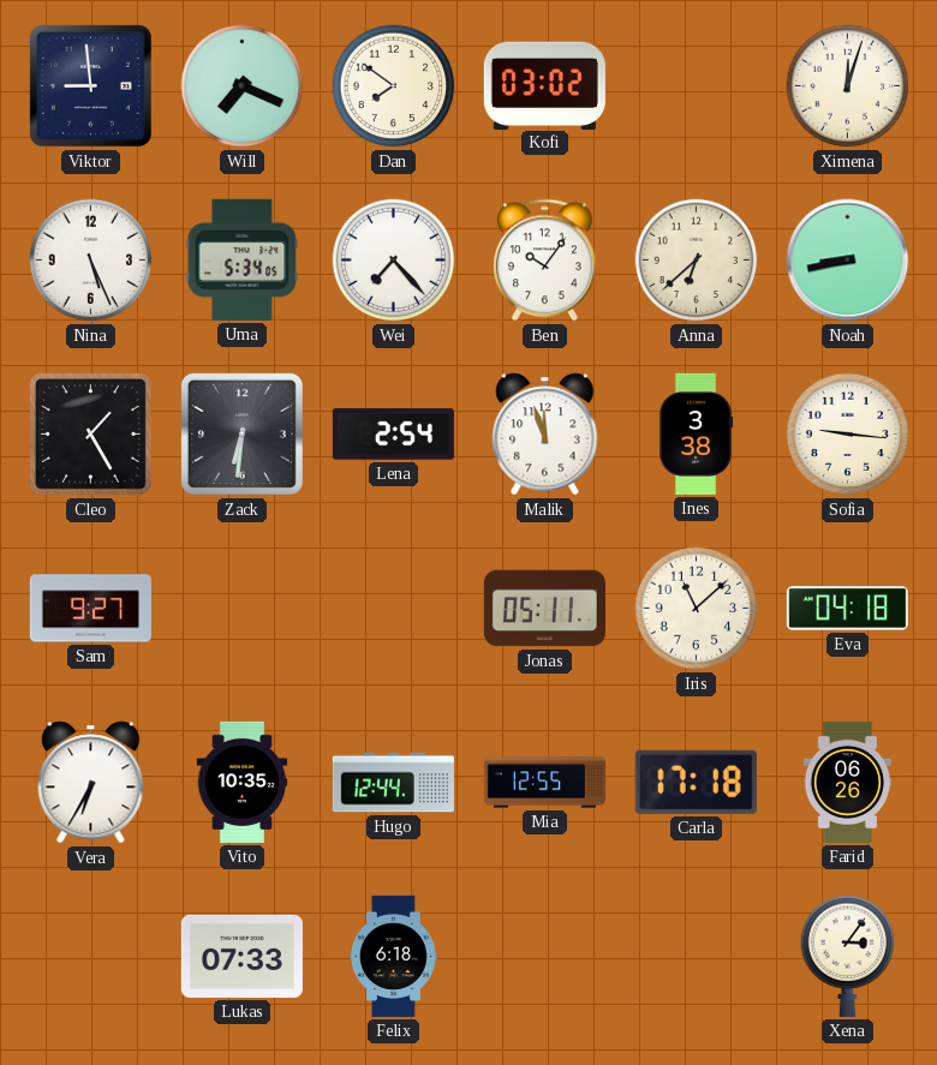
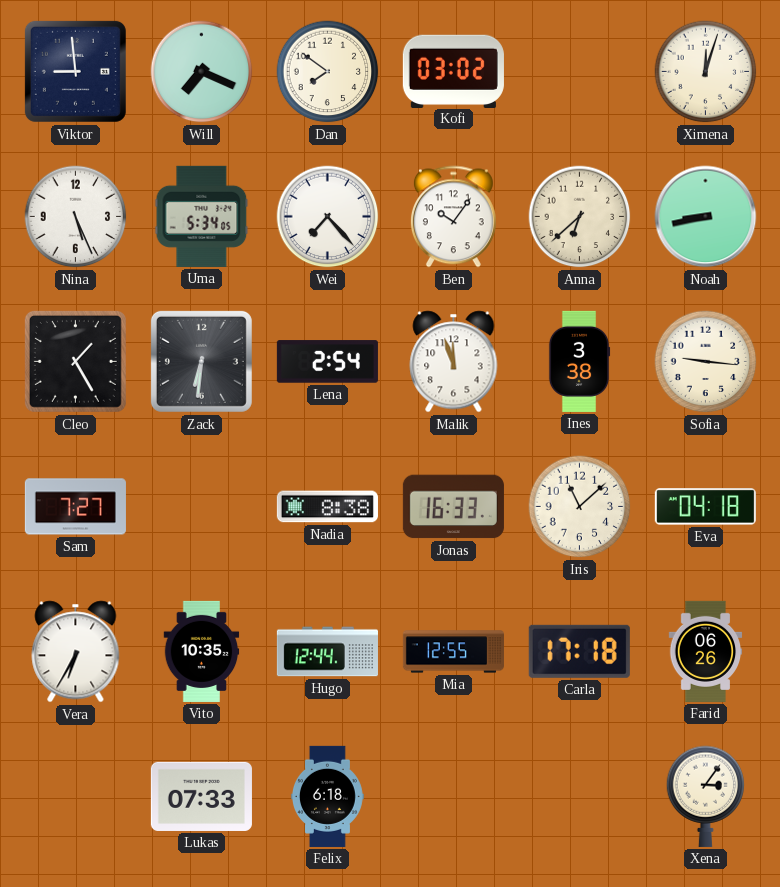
Sam: 9:27 -> 7:27 (75, 507)
Nadia: none -> 8:38 (327, 507)
Jonas: 05:11 -> 16:33 (453, 507)
